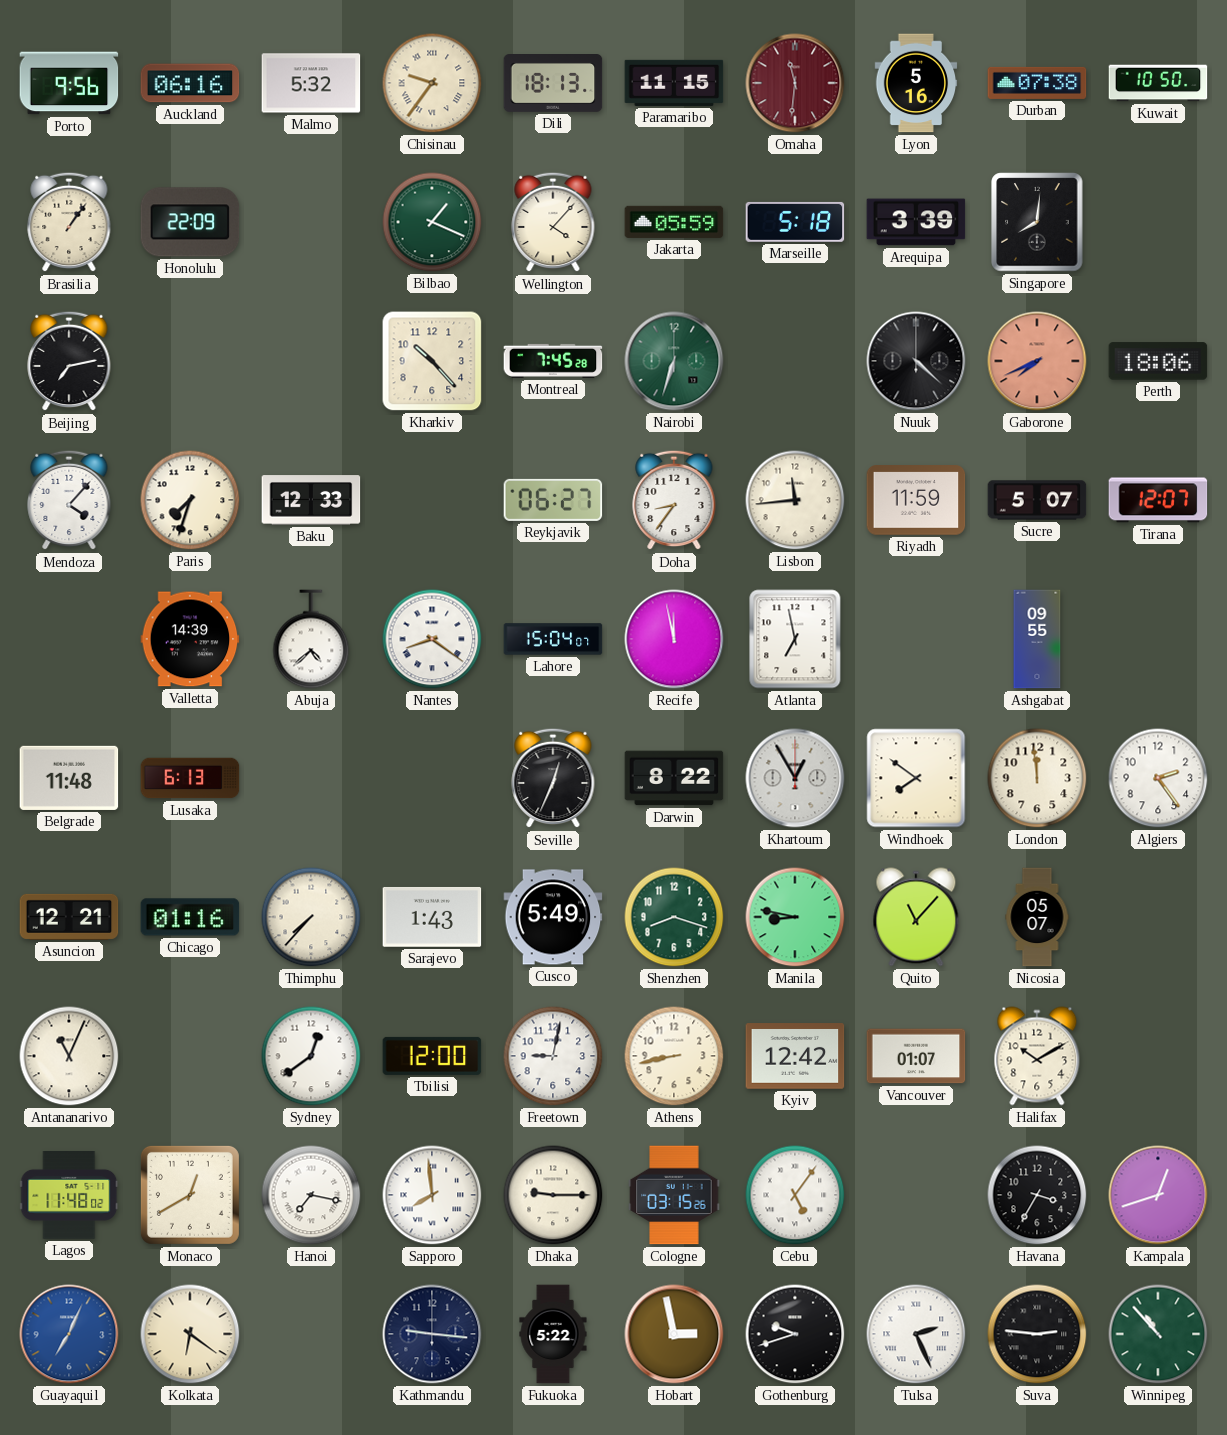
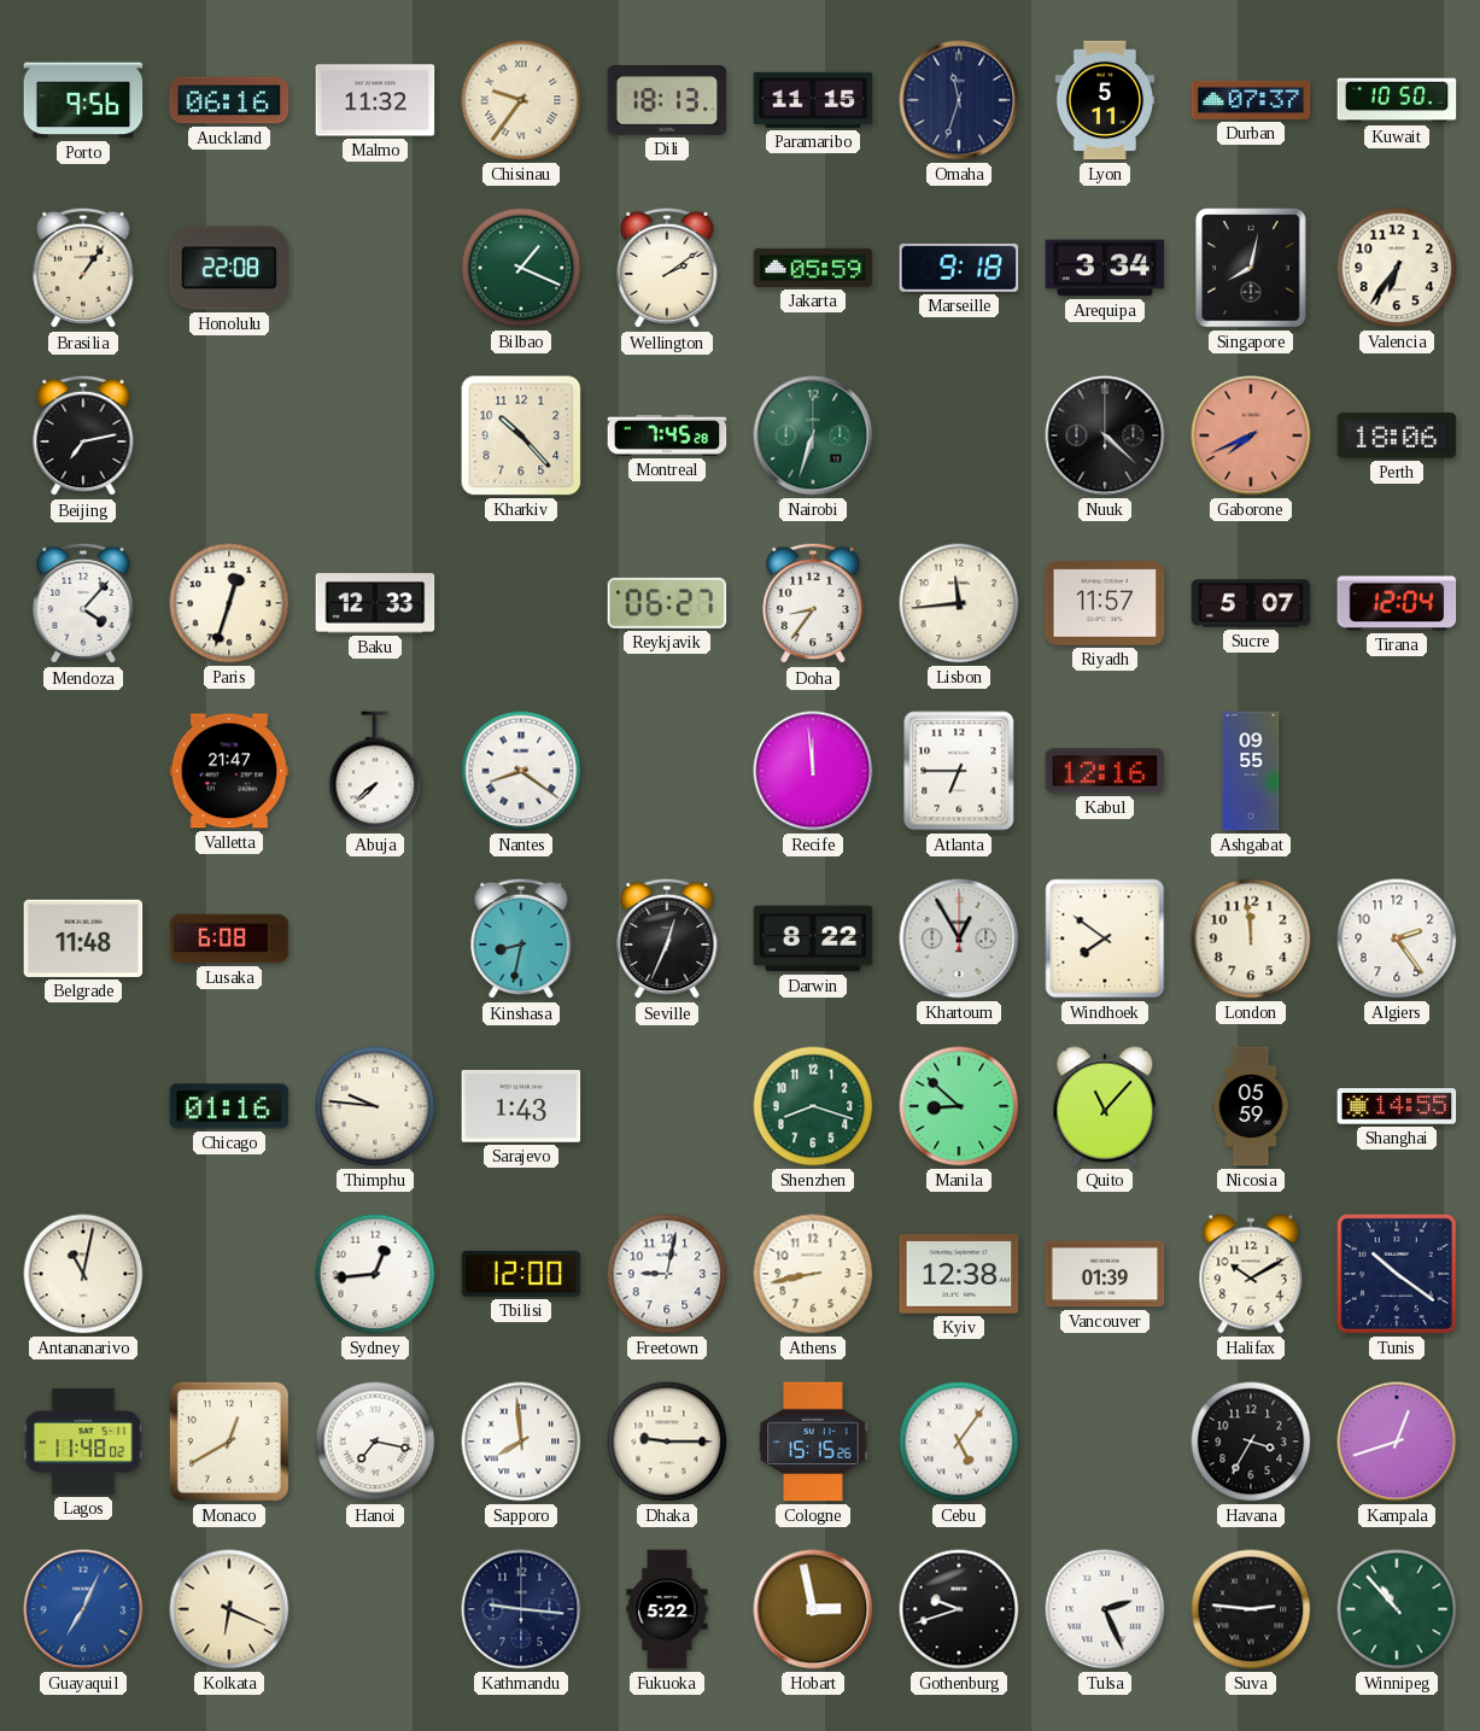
Malmo: 5:32 -> 11:32 (375, 100)
Omaha: 11:31 -> 11:33 (959, 100)
Omaha dial: burgundy -> navy (959, 100)
Lyon: 5:16 -> 5:11 (1105, 100)
Durban: 07:38 -> 07:37 (1251, 100)
Honolulu: 22:09 -> 22:08 (229, 268)
Wellington: 4:07 -> 2:09 (667, 268)
Marseille: 5:18 -> 9:18 (959, 268)
Arequipa: 3:39 -> 3:34 (1105, 268)
Singapore: 8:01 -> 8:02 (1251, 268)
Valencia: none -> 6:36 (1397, 268)
Paris: 7:33 -> 12:33 (229, 603)
Riyadh: 11:59 -> 11:57 (1105, 603)
Tirana: 12:07 -> 12:04 (1397, 603)
Valletta: 14:39 -> 21:47 (229, 771)
Abuja: 4:38 -> 7:38 (375, 771)
Lahore: 15:04 -> none (553, 639)
Recife: 11:58 -> 11:59 (813, 771)
Atlanta: 6:58 -> 6:45 (959, 771)
Kabul: none -> 12:16 (1105, 771)
Lusaka: 6:13 -> 6:08 (229, 938)
Kinshasa: none -> 8:32 (521, 938)
Asuncion: 12:21 -> none (69, 917)
Thimphu: 7:37 -> 9:46 (375, 1106)
Cusco: 5:49 -> none (553, 917)
Manila: 8:47 -> 8:52 (959, 1106)
Nicosia: 05:07 -> 05:59 (1251, 1106)
Shanghai: none -> 14:55 (1397, 1106)
Antananarivo: 11:04 -> 11:02 (83, 1274)
Sydney: 12:39 -> 12:44 (375, 1274)
Kyiv: 12:42 -> 12:38 (959, 1274)
Vancouver: 01:07 -> 01:39 (1105, 1274)
Tunis: none -> 10:21 (1397, 1274)
Cologne: 03:15 -> 15:15 (813, 1441)
Kolkata: 6:21 -> 6:19 (229, 1609)
